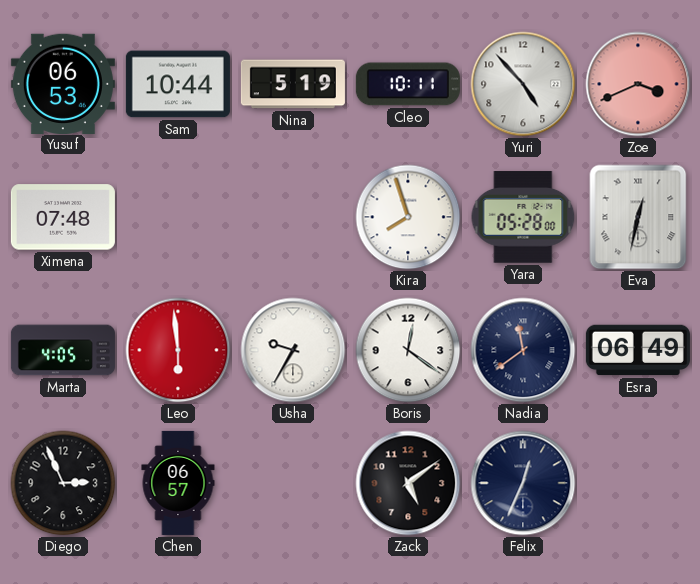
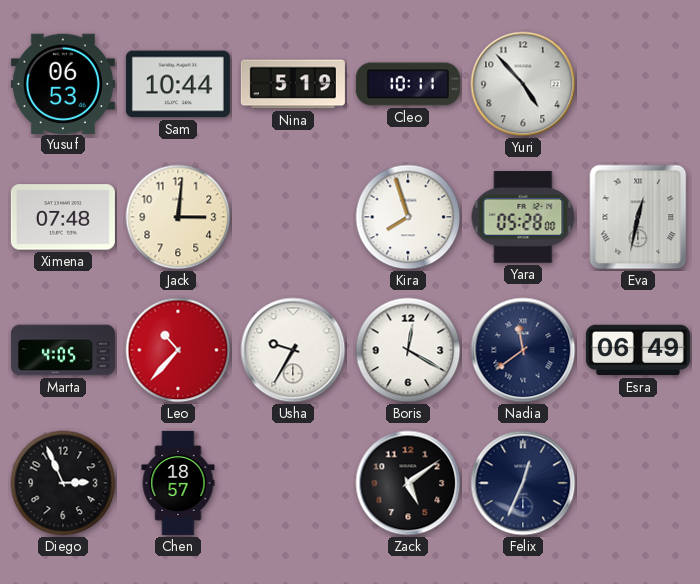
Zoe: 3:41 -> none (638, 84)
Jack: none -> 3:01 (178, 217)
Leo: 5:59 -> 10:37 (178, 350)
Boris: 12:21 -> 12:20 (408, 350)
Chen: 06:57 -> 18:57 (178, 483)
